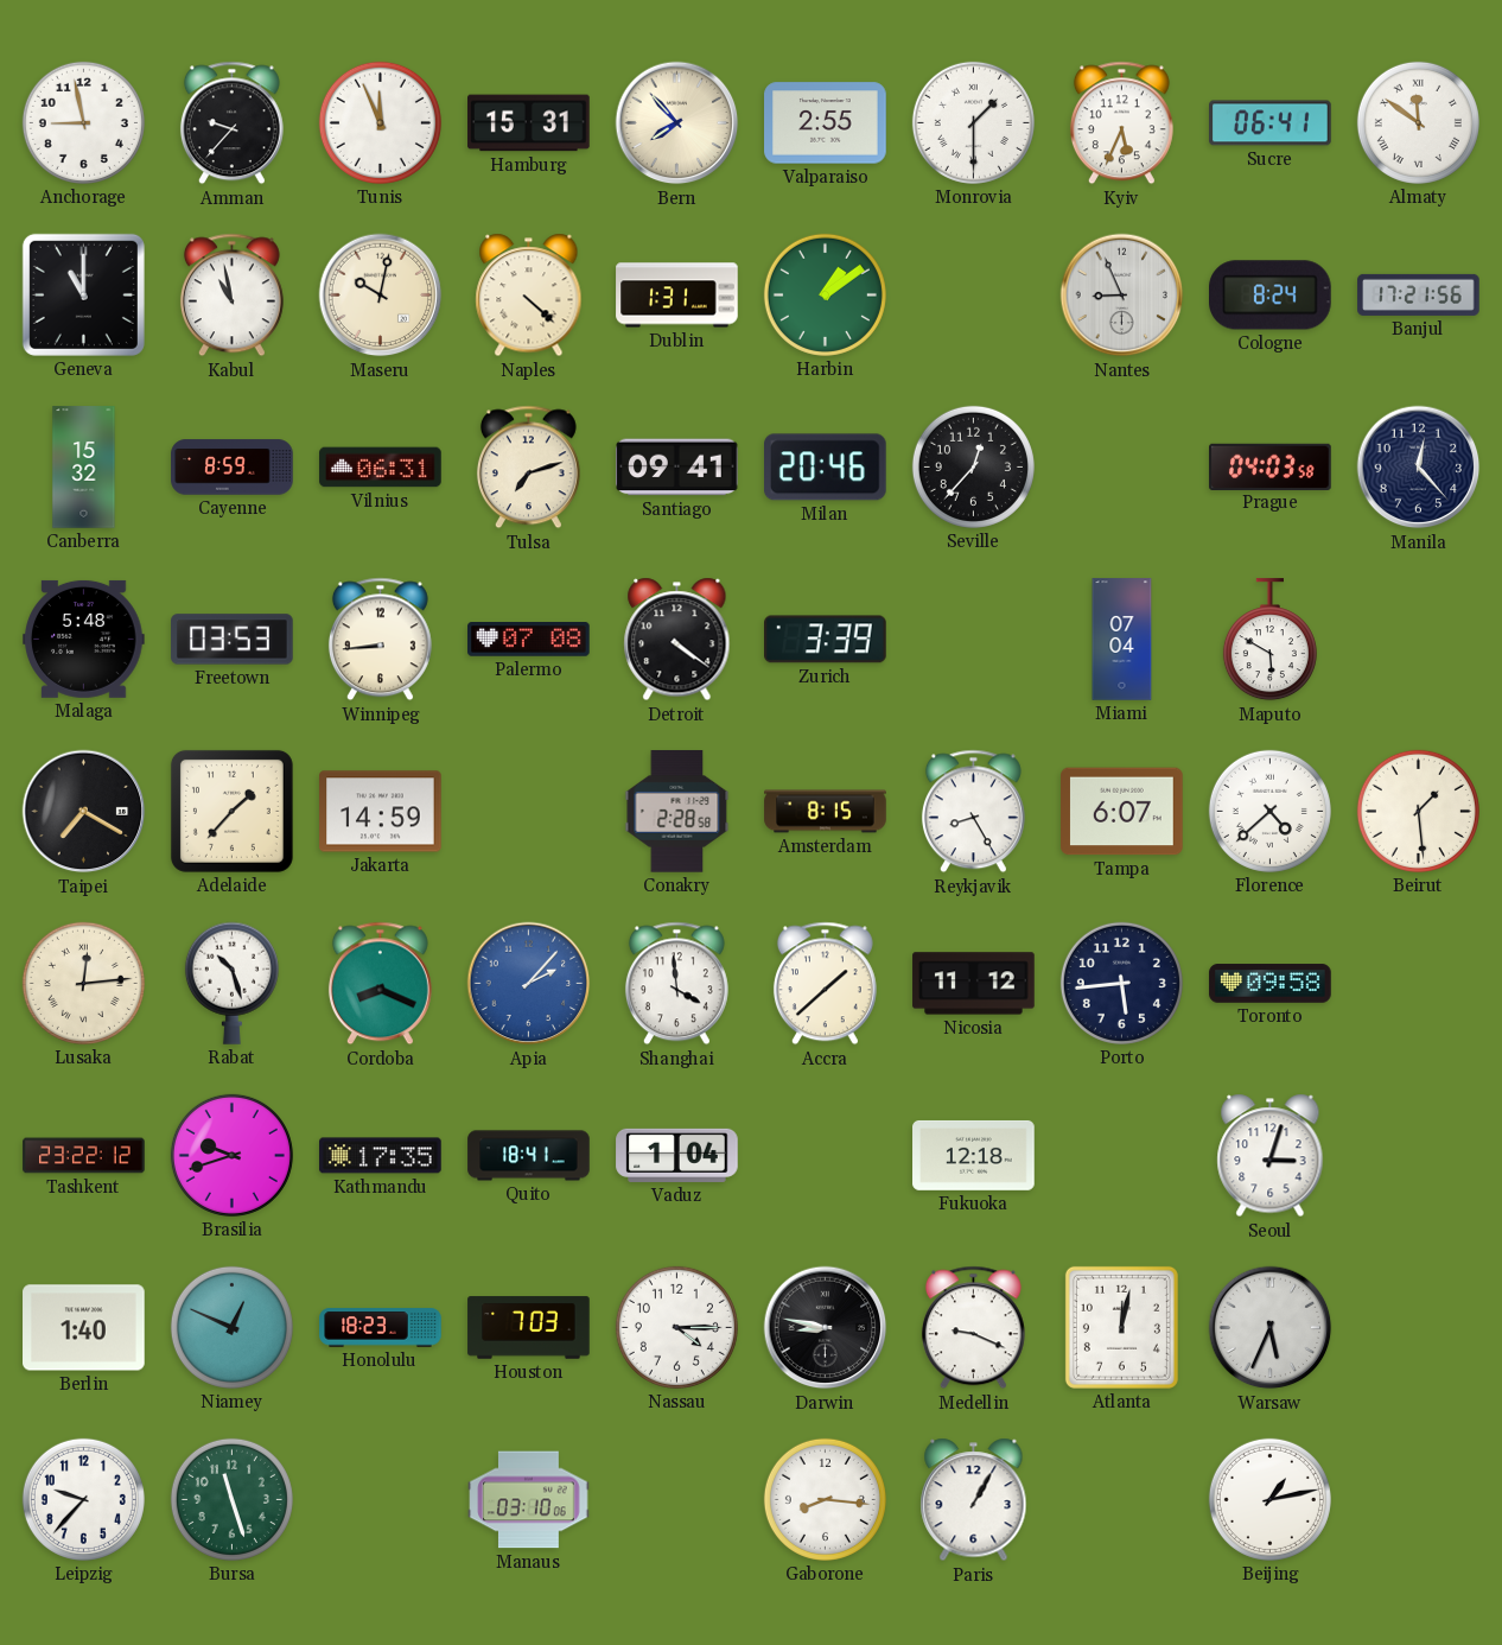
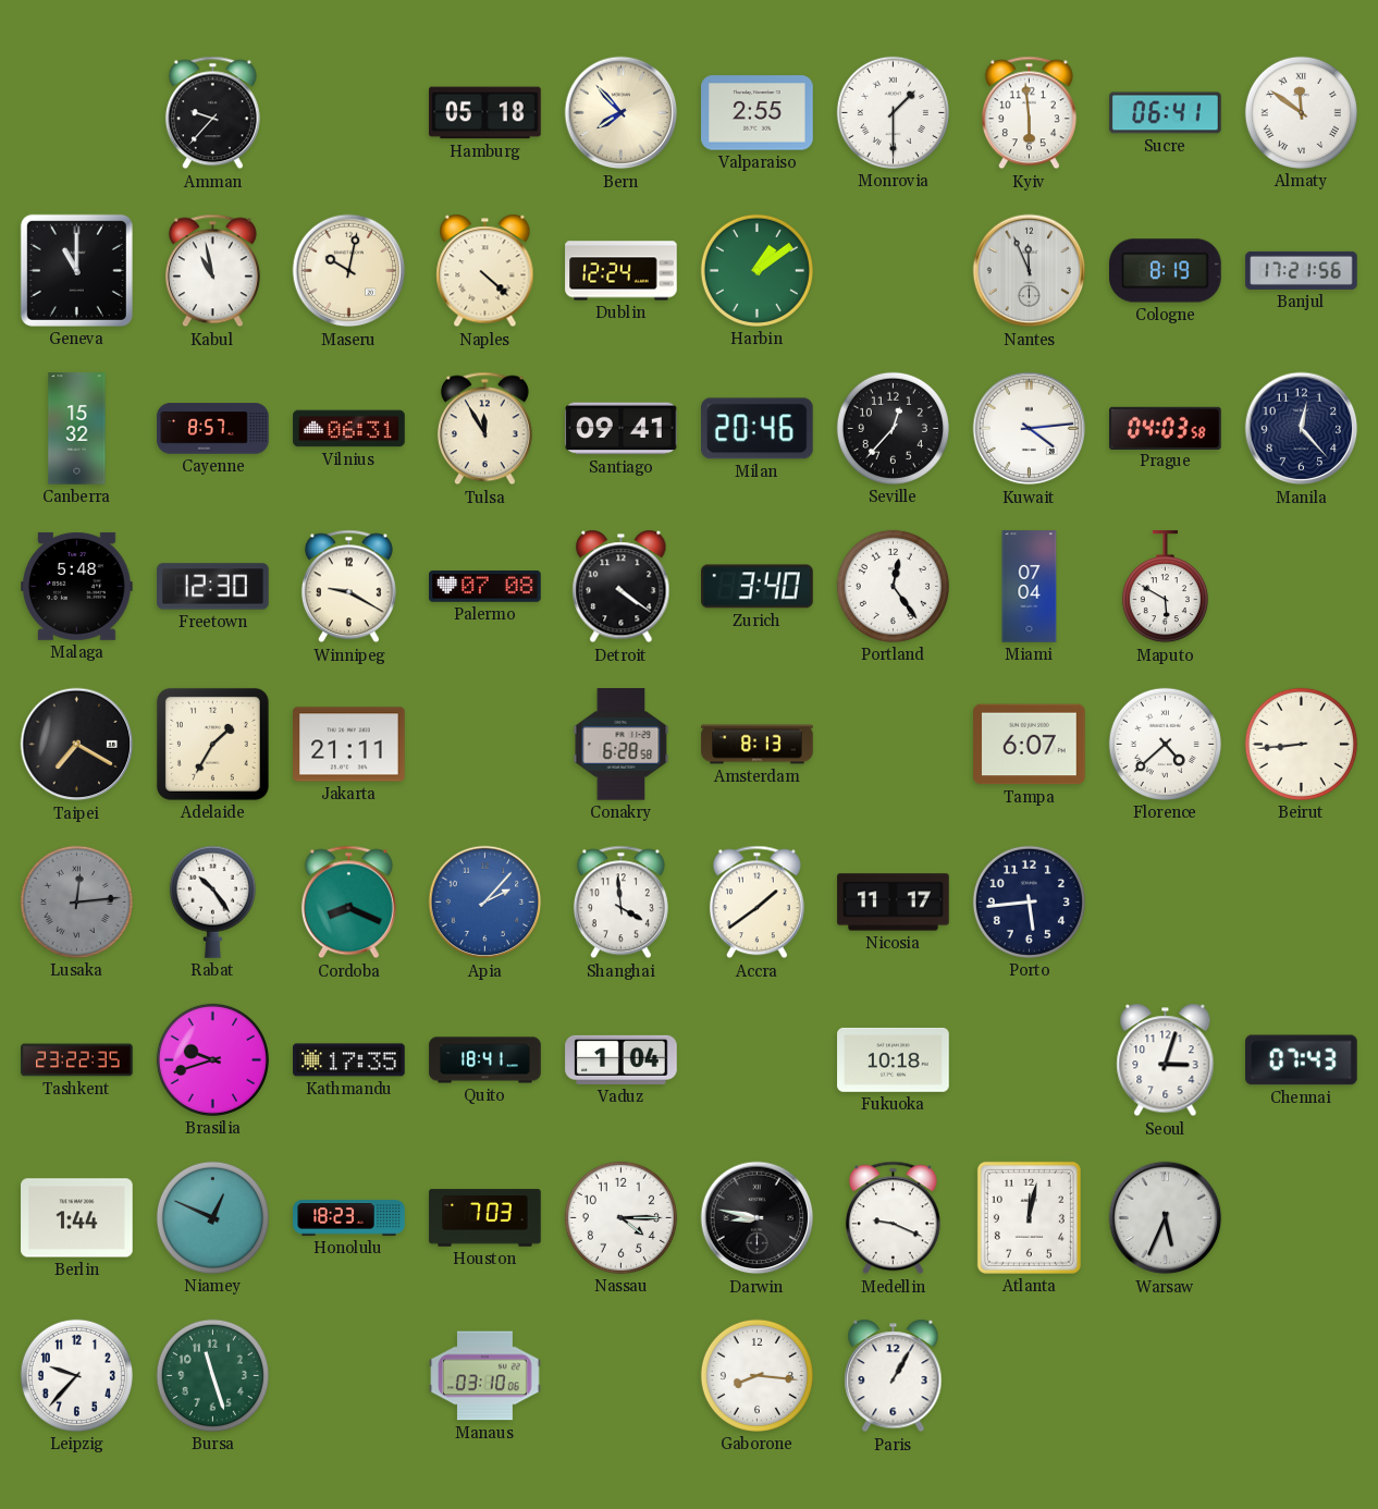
Anchorage: 8:58 -> none (83, 122)
Tunis: 11:56 -> none (380, 122)
Hamburg: 15:31 -> 05:18 (485, 113)
Kyiv: 5:34 -> 5:59 (1029, 113)
Dublin: 1:31 -> 12:24 (622, 271)
Nantes: 8:56 -> 11:56 (1030, 271)
Cologne: 8:24 -> 8:19 (1166, 271)
Cayenne: 8:59 -> 8:57 (213, 429)
Tulsa: 7:12 -> 11:55 (484, 429)
Kuwait: none -> 4:14 (1030, 429)
Freetown: 03:53 -> 12:30 (213, 587)
Winnipeg: 8:44 -> 9:20 (348, 587)
Zurich: 3:39 -> 3:40 (758, 587)
Portland: none -> 12:24 (893, 586)
Adelaide: 1:37 -> 1:35 (212, 744)
Jakarta: 14:59 -> 21:11 (349, 745)
Conakry: 2:28 -> 6:28 (622, 745)
Amsterdam: 8:15 -> 8:13 (758, 745)
Reykjavik: 8:25 -> none (973, 812)
Beirut: 1:29 -> 8:44 (1301, 744)
Lusaka dial: cream -> grey (76, 901)
Rabat: 10:27 -> 10:24 (212, 901)
Accra: 1:38 -> 1:39 (756, 903)
Nicosia: 11:12 -> 11:17 (894, 903)
Toronto: 09:58 -> none (1271, 984)
Tashkent: 23:22:12 -> 23:22:35 (77, 1060)
Fukuoka: 12:18 -> 10:18 (894, 1059)
Chennai: none -> 07:43 (1302, 1060)
Berlin: 1:40 -> 1:44 (77, 1218)
Beijing: 1:13 -> none (1269, 1499)
